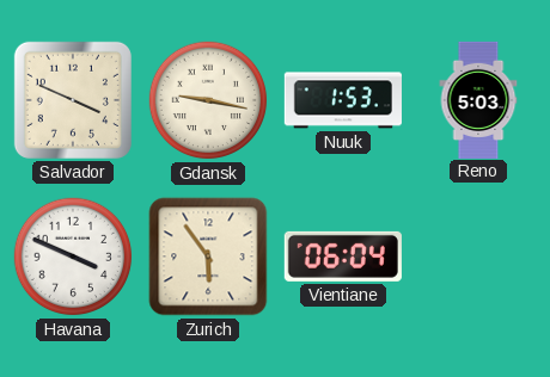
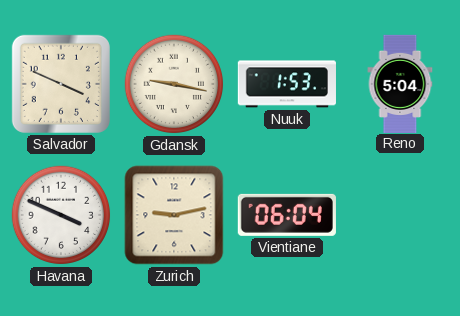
Reno: 5:03 -> 5:04 (400, 83)
Zurich: 5:54 -> 9:13 (174, 215)
